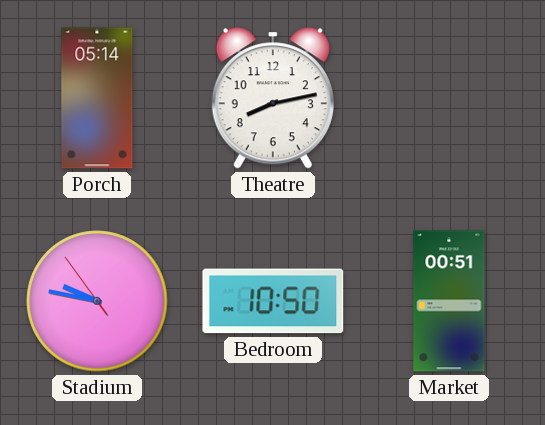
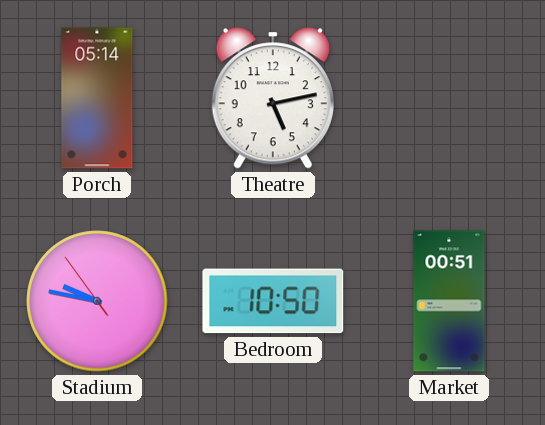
Theatre: 8:13 -> 5:13 (273, 98)
